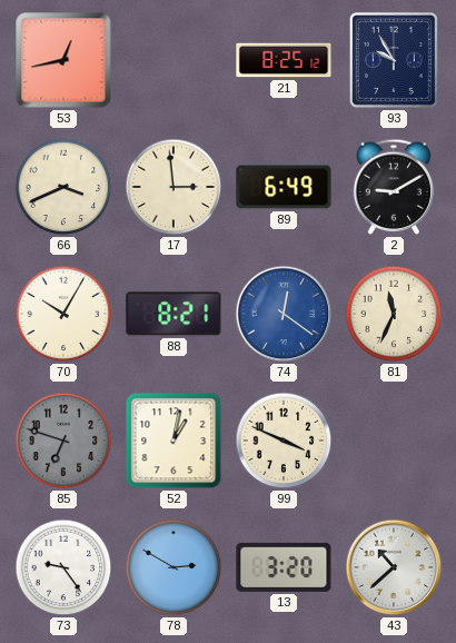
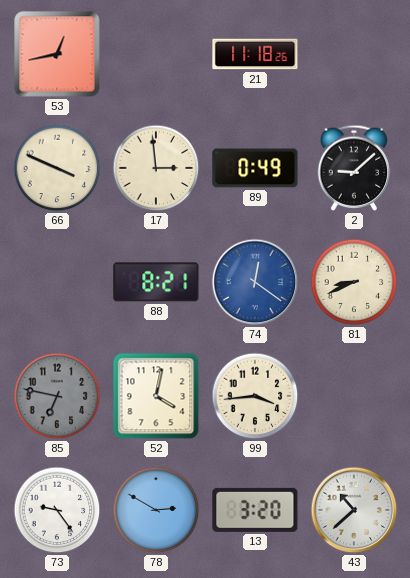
21: 8:25 -> 11:18 (255, 54)
93: 9:55 -> none (394, 60)
66: 3:41 -> 3:49 (57, 168)
89: 6:49 -> 0:49 (255, 168)
2: 9:10 -> 9:08 (354, 168)
70: 10:05 -> none (63, 314)
81: 11:34 -> 8:41 (354, 282)
85: 6:48 -> 6:47 (57, 396)
52: 1:02 -> 4:02 (156, 396)
99: 3:49 -> 3:44 (255, 396)
